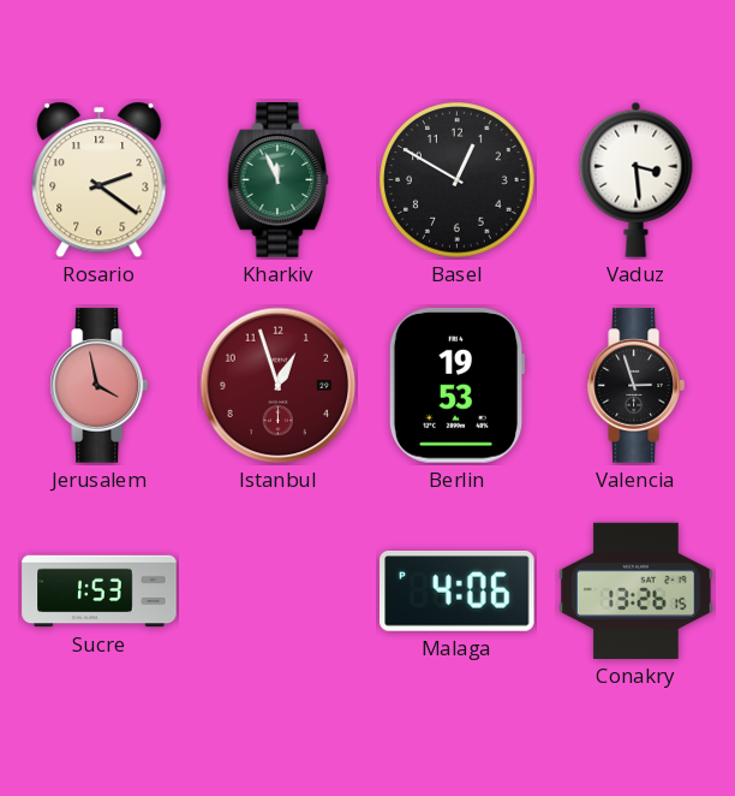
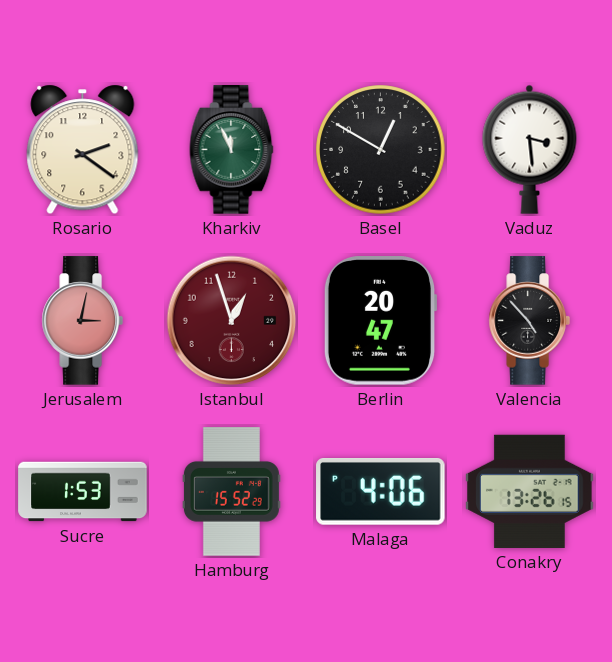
Jerusalem: 3:58 -> 3:02 (82, 321)
Berlin: 19:53 -> 20:47 (380, 321)
Valencia: 2:57 -> 4:53 (529, 321)
Hamburg: none -> 15:52 (231, 492)
